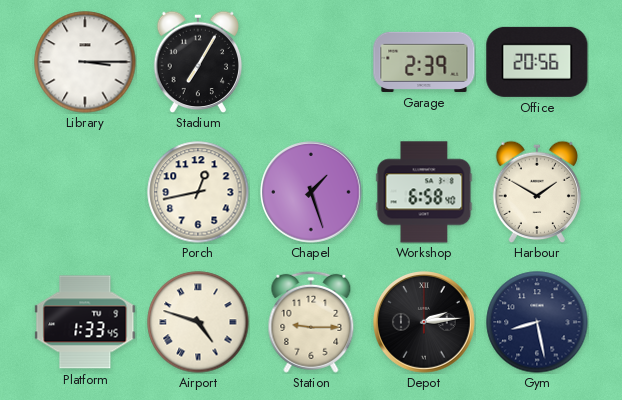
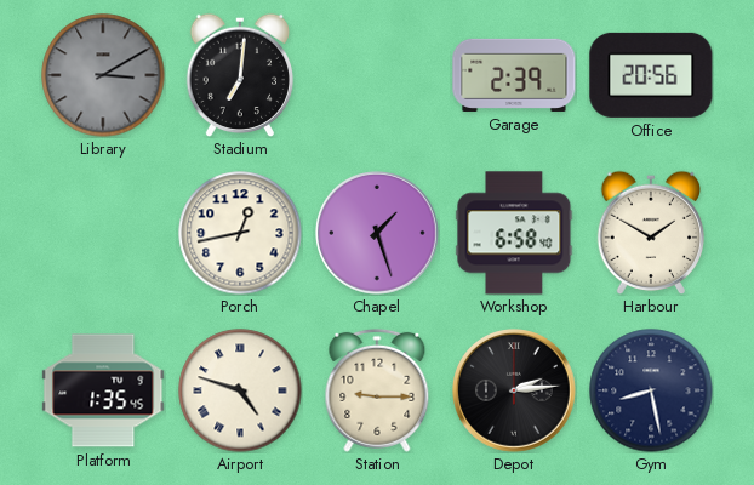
Library: 3:15 -> 3:10 (103, 75)
Library dial: white -> grey (103, 75)
Stadium: 7:05 -> 7:01 (240, 75)
Platform: 1:33 -> 1:35 (103, 390)
